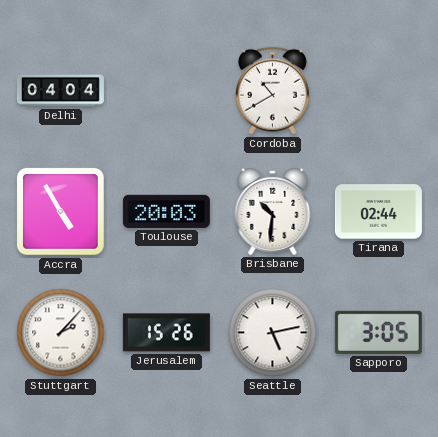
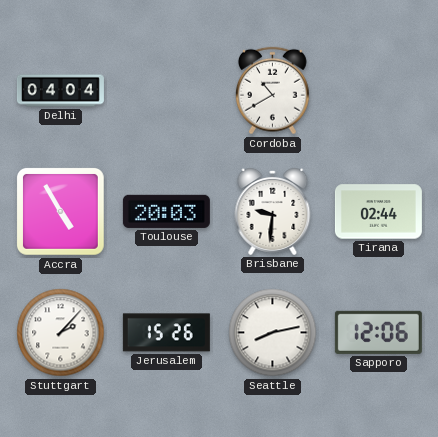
Brisbane: 10:31 -> 9:31 (273, 212)
Seattle: 5:13 -> 8:13 (273, 333)
Sapporo: 3:05 -> 12:06 (378, 332)
